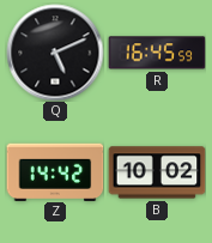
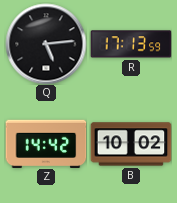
Q: 5:11 -> 5:14 (46, 44)
R: 16:45 -> 17:13 (131, 44)
